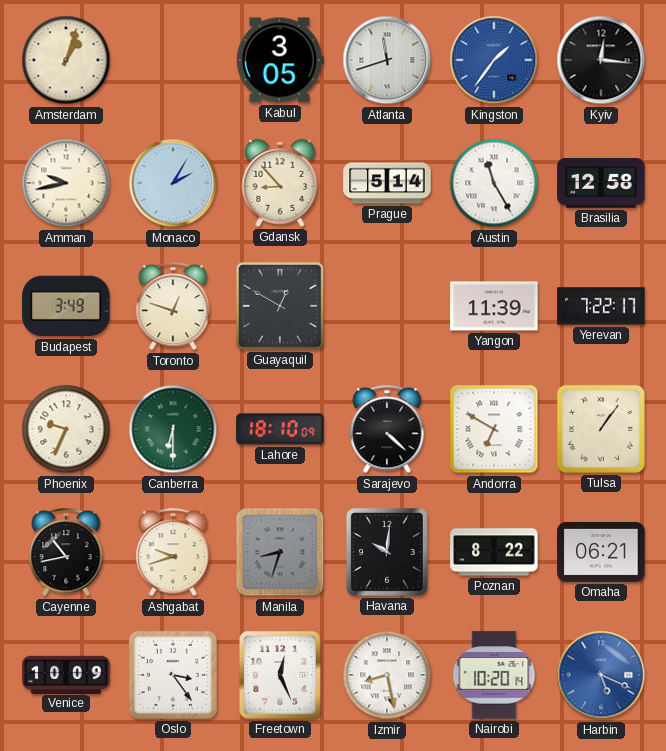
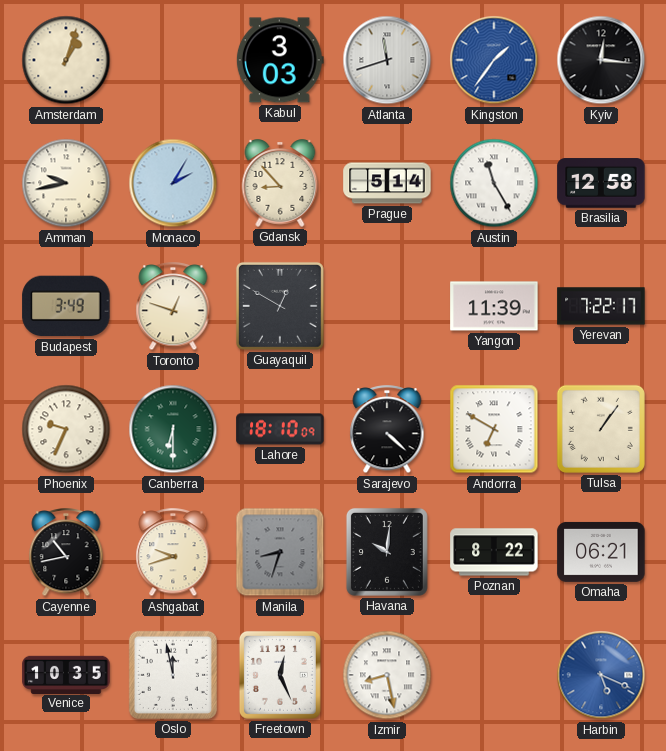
Kabul: 3:05 -> 3:03 (280, 60)
Venice: 10:09 -> 10:35 (66, 674)
Oslo: 3:24 -> 11:58 (173, 675)
Nairobi: 10:20 -> none (494, 675)
